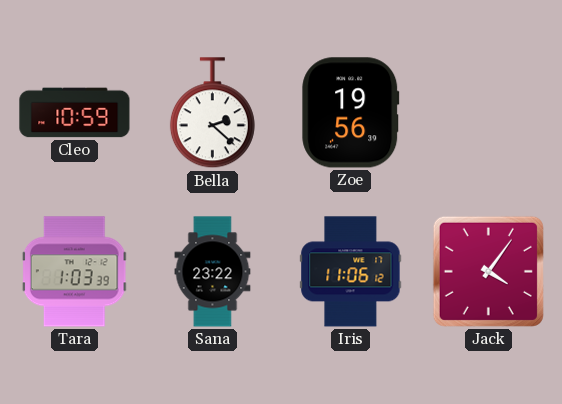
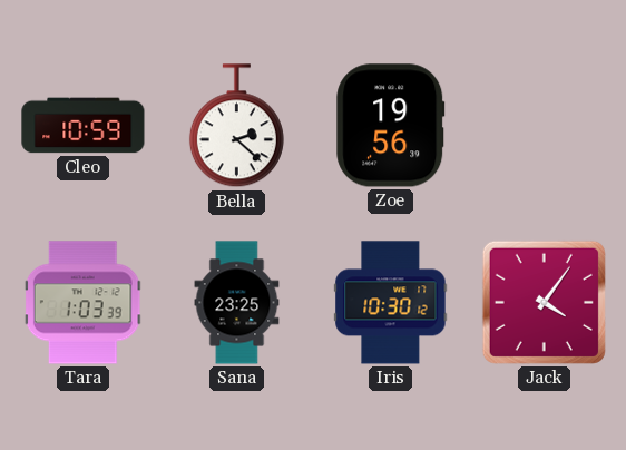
Sana: 23:22 -> 23:25 (237, 303)
Iris: 11:06 -> 10:30 (391, 303)
